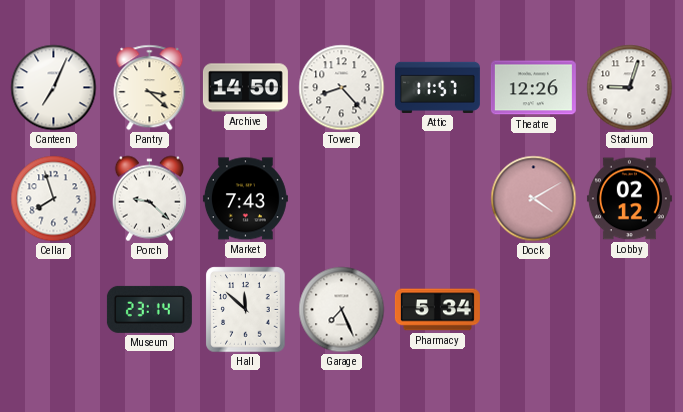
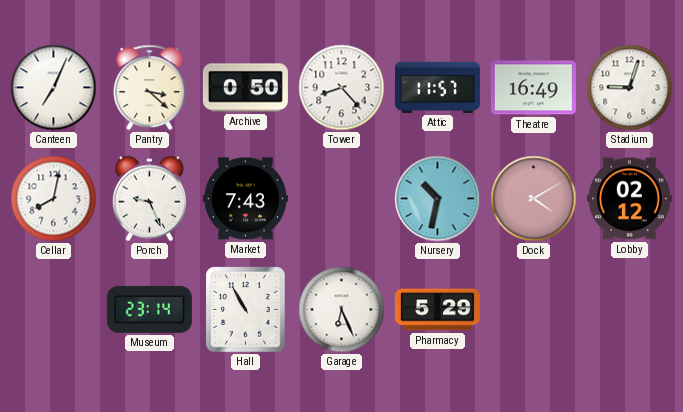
Archive: 14:50 -> 0:50 (245, 88)
Theatre: 12:26 -> 16:49 (533, 88)
Cellar: 7:57 -> 8:02 (54, 199)
Porch: 9:22 -> 9:26 (149, 199)
Nursery: none -> 10:32 (438, 199)
Hall: 11:52 -> 10:55 (246, 310)
Garage: 7:26 -> 6:26 (342, 310)
Pharmacy: 5:34 -> 5:29 (437, 310)
